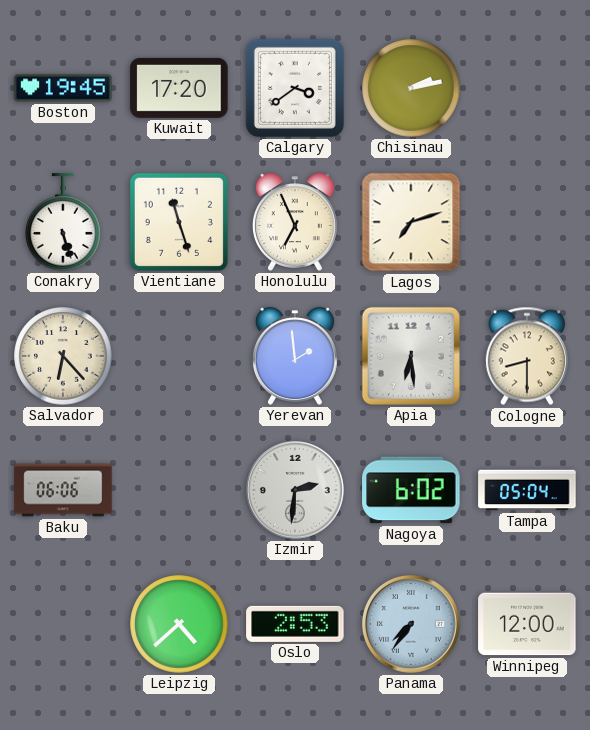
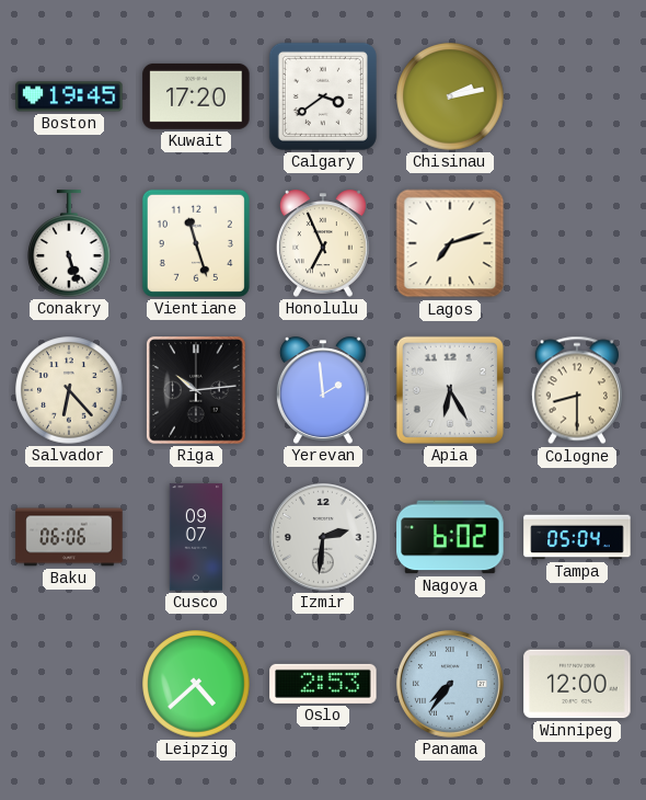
Riga: none -> 10:14 (197, 390)
Apia: 6:29 -> 6:25 (450, 390)
Cusco: none -> 09:07 (196, 537)
